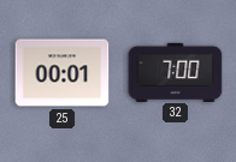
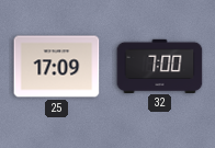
25: 00:01 -> 17:09 (57, 67)
